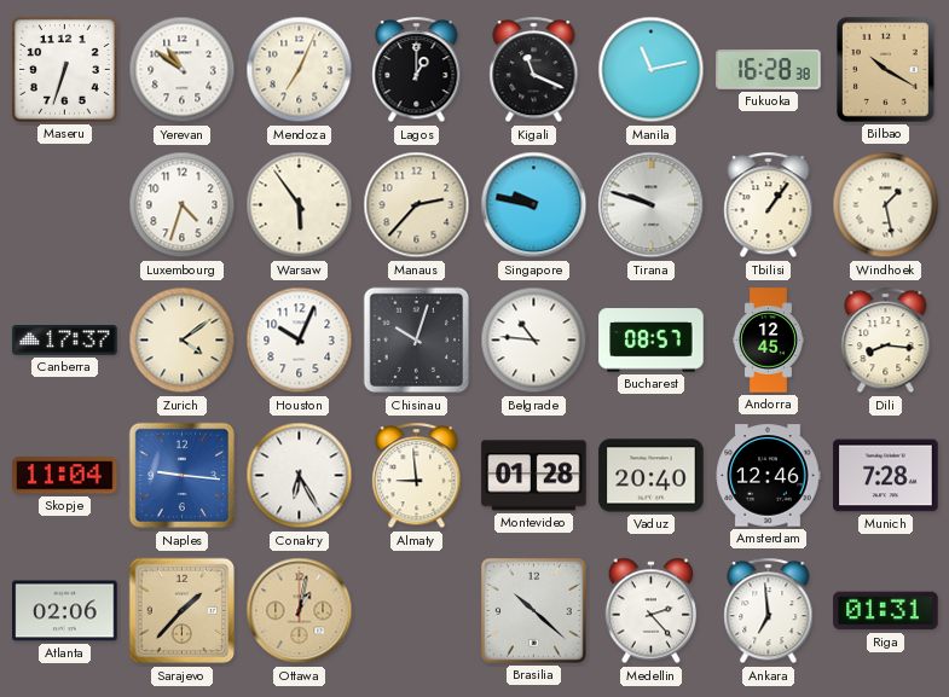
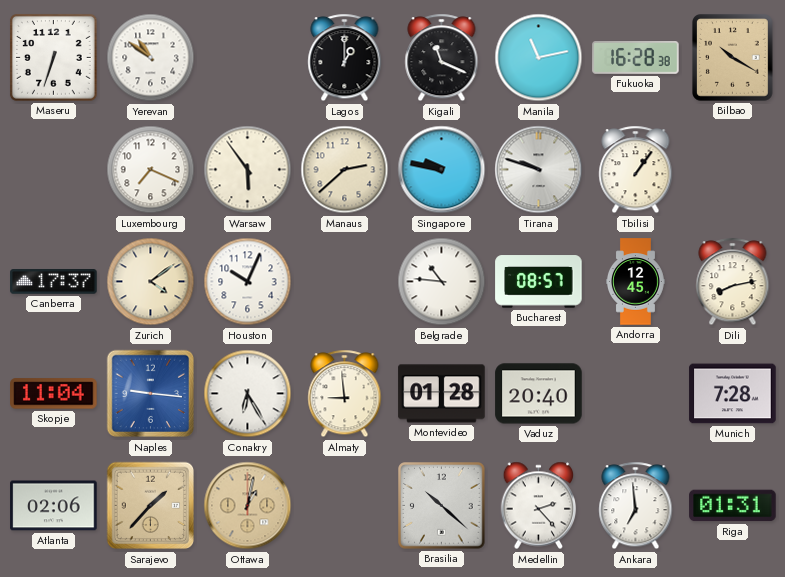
Mendoza: 7:04 -> none (300, 70)
Luxembourg: 4:33 -> 7:19 (151, 170)
Manaus: 2:37 -> 2:38 (345, 170)
Windhoek: 1:28 -> none (886, 205)
Chisinau: 10:03 -> none (417, 341)
Dili: 8:16 -> 8:13 (733, 282)
Amsterdam: 12:46 -> none (768, 476)
